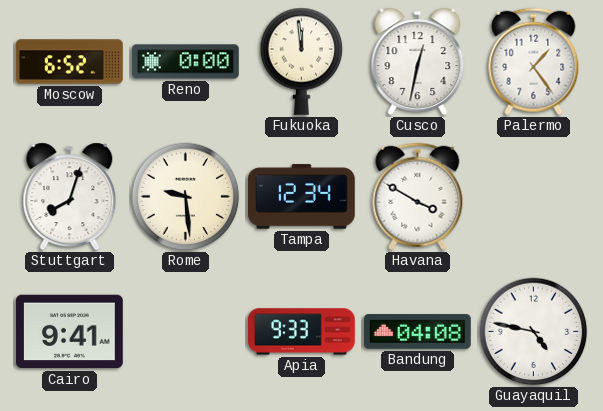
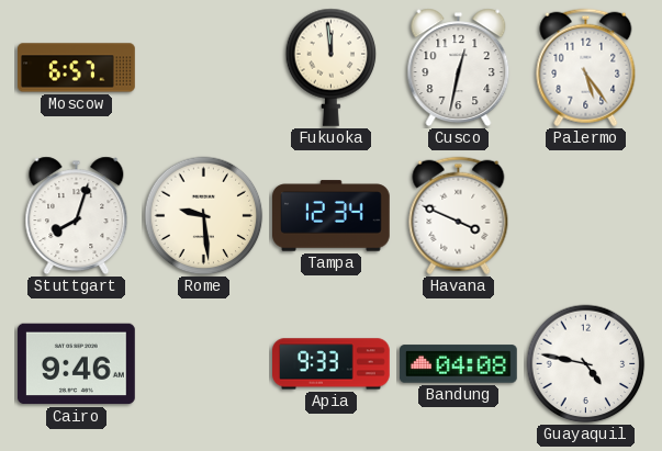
Moscow: 6:52 -> 6:57 (77, 68)
Reno: 0:00 -> none (186, 62)
Palermo: 1:24 -> 5:24 (586, 68)
Havana: 3:50 -> 3:49 (459, 216)
Cairo: 9:41 -> 9:46 (77, 364)
